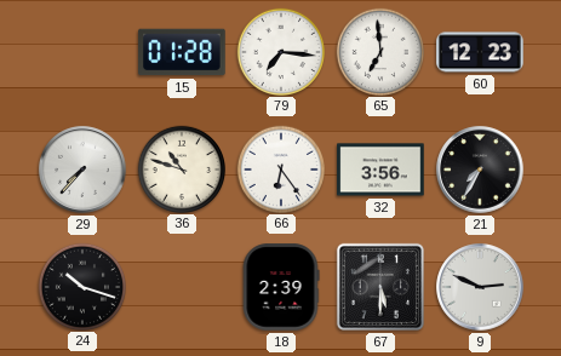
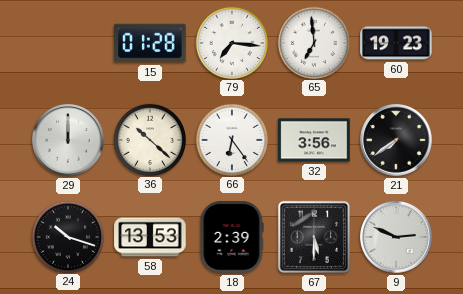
60: 12:23 -> 19:23 (396, 43)
29: 7:37 -> 12:00 (68, 140)
36: 10:48 -> 10:22 (149, 139)
21: 7:35 -> 7:39 (396, 140)
58: none -> 13:53 (150, 237)
